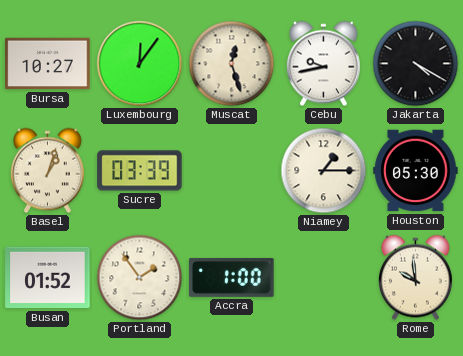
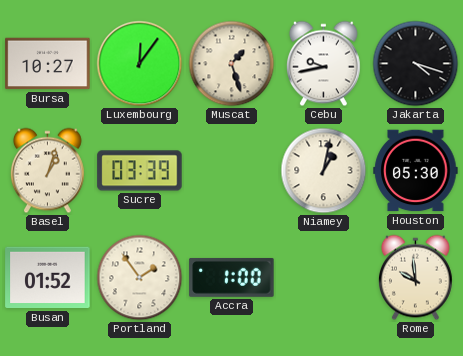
Muscat: 12:27 -> 1:27 (232, 64)
Jakarta: 4:20 -> 4:18 (416, 64)
Niamey: 1:15 -> 1:02 (324, 171)
